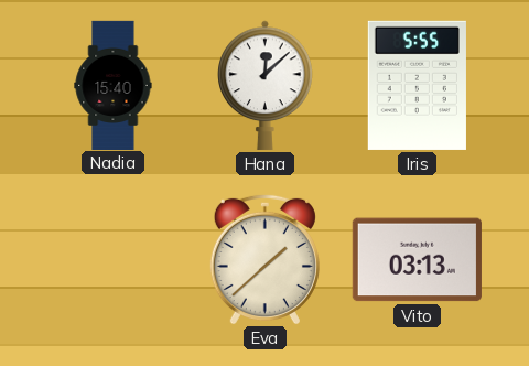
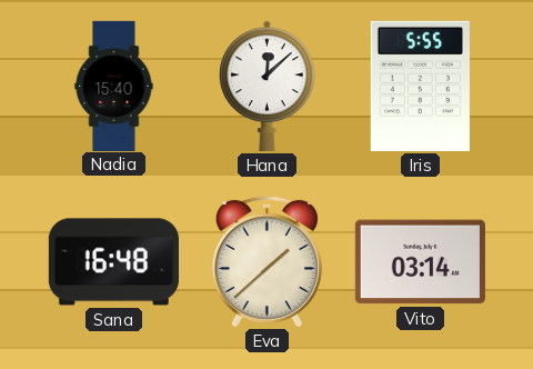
Sana: none -> 16:48 (113, 262)
Vito: 03:13 -> 03:14 (420, 262)
